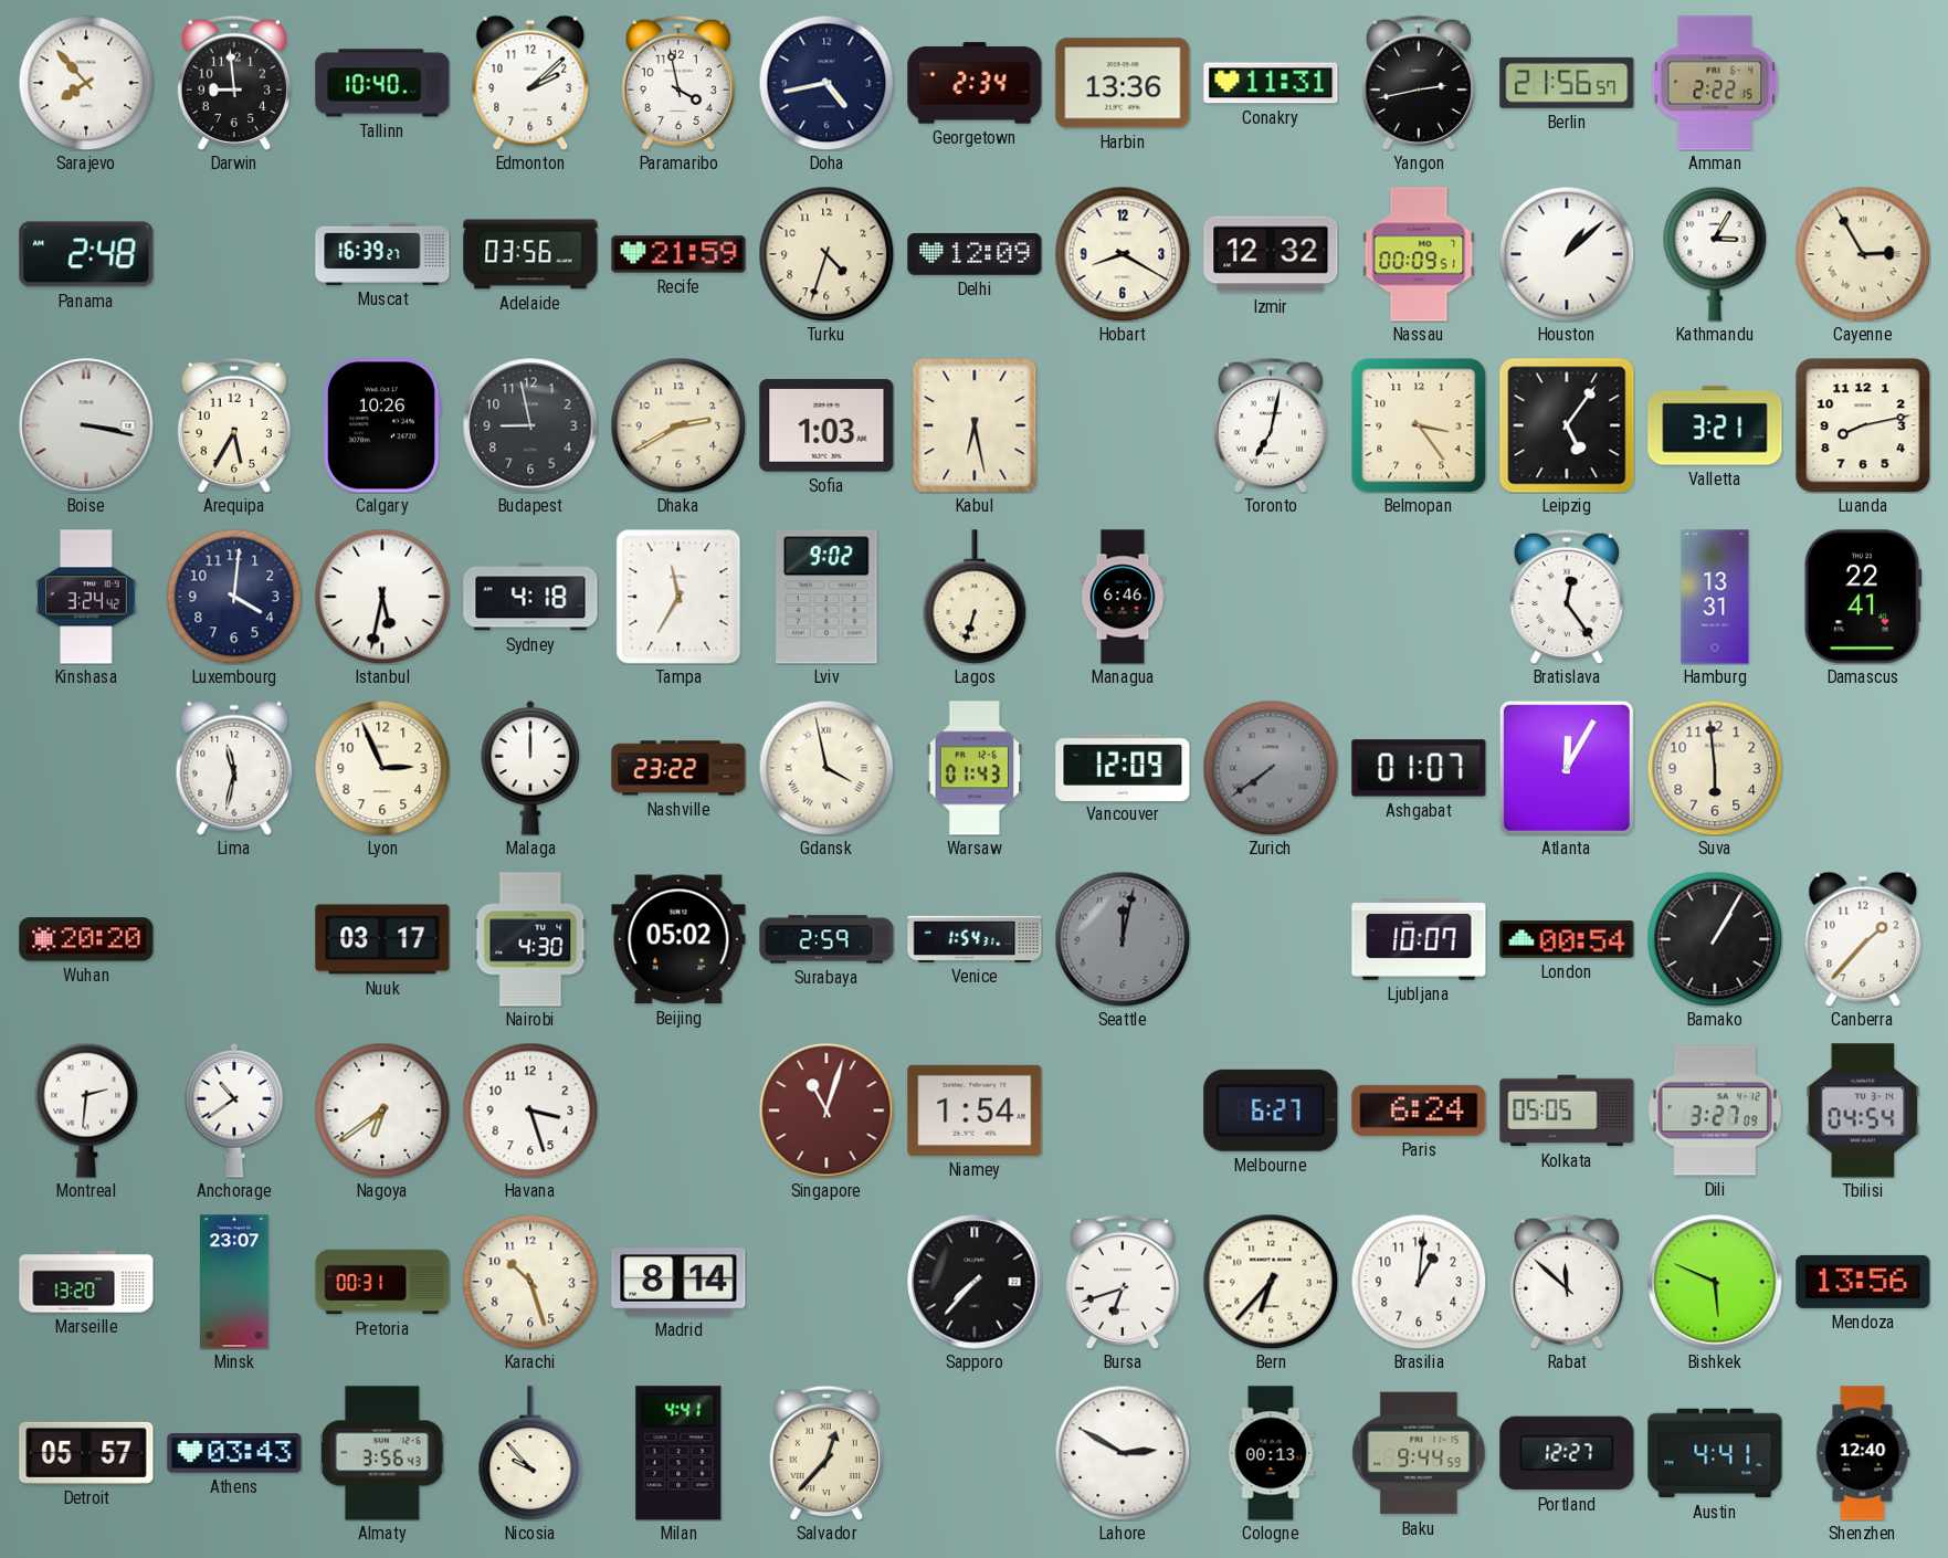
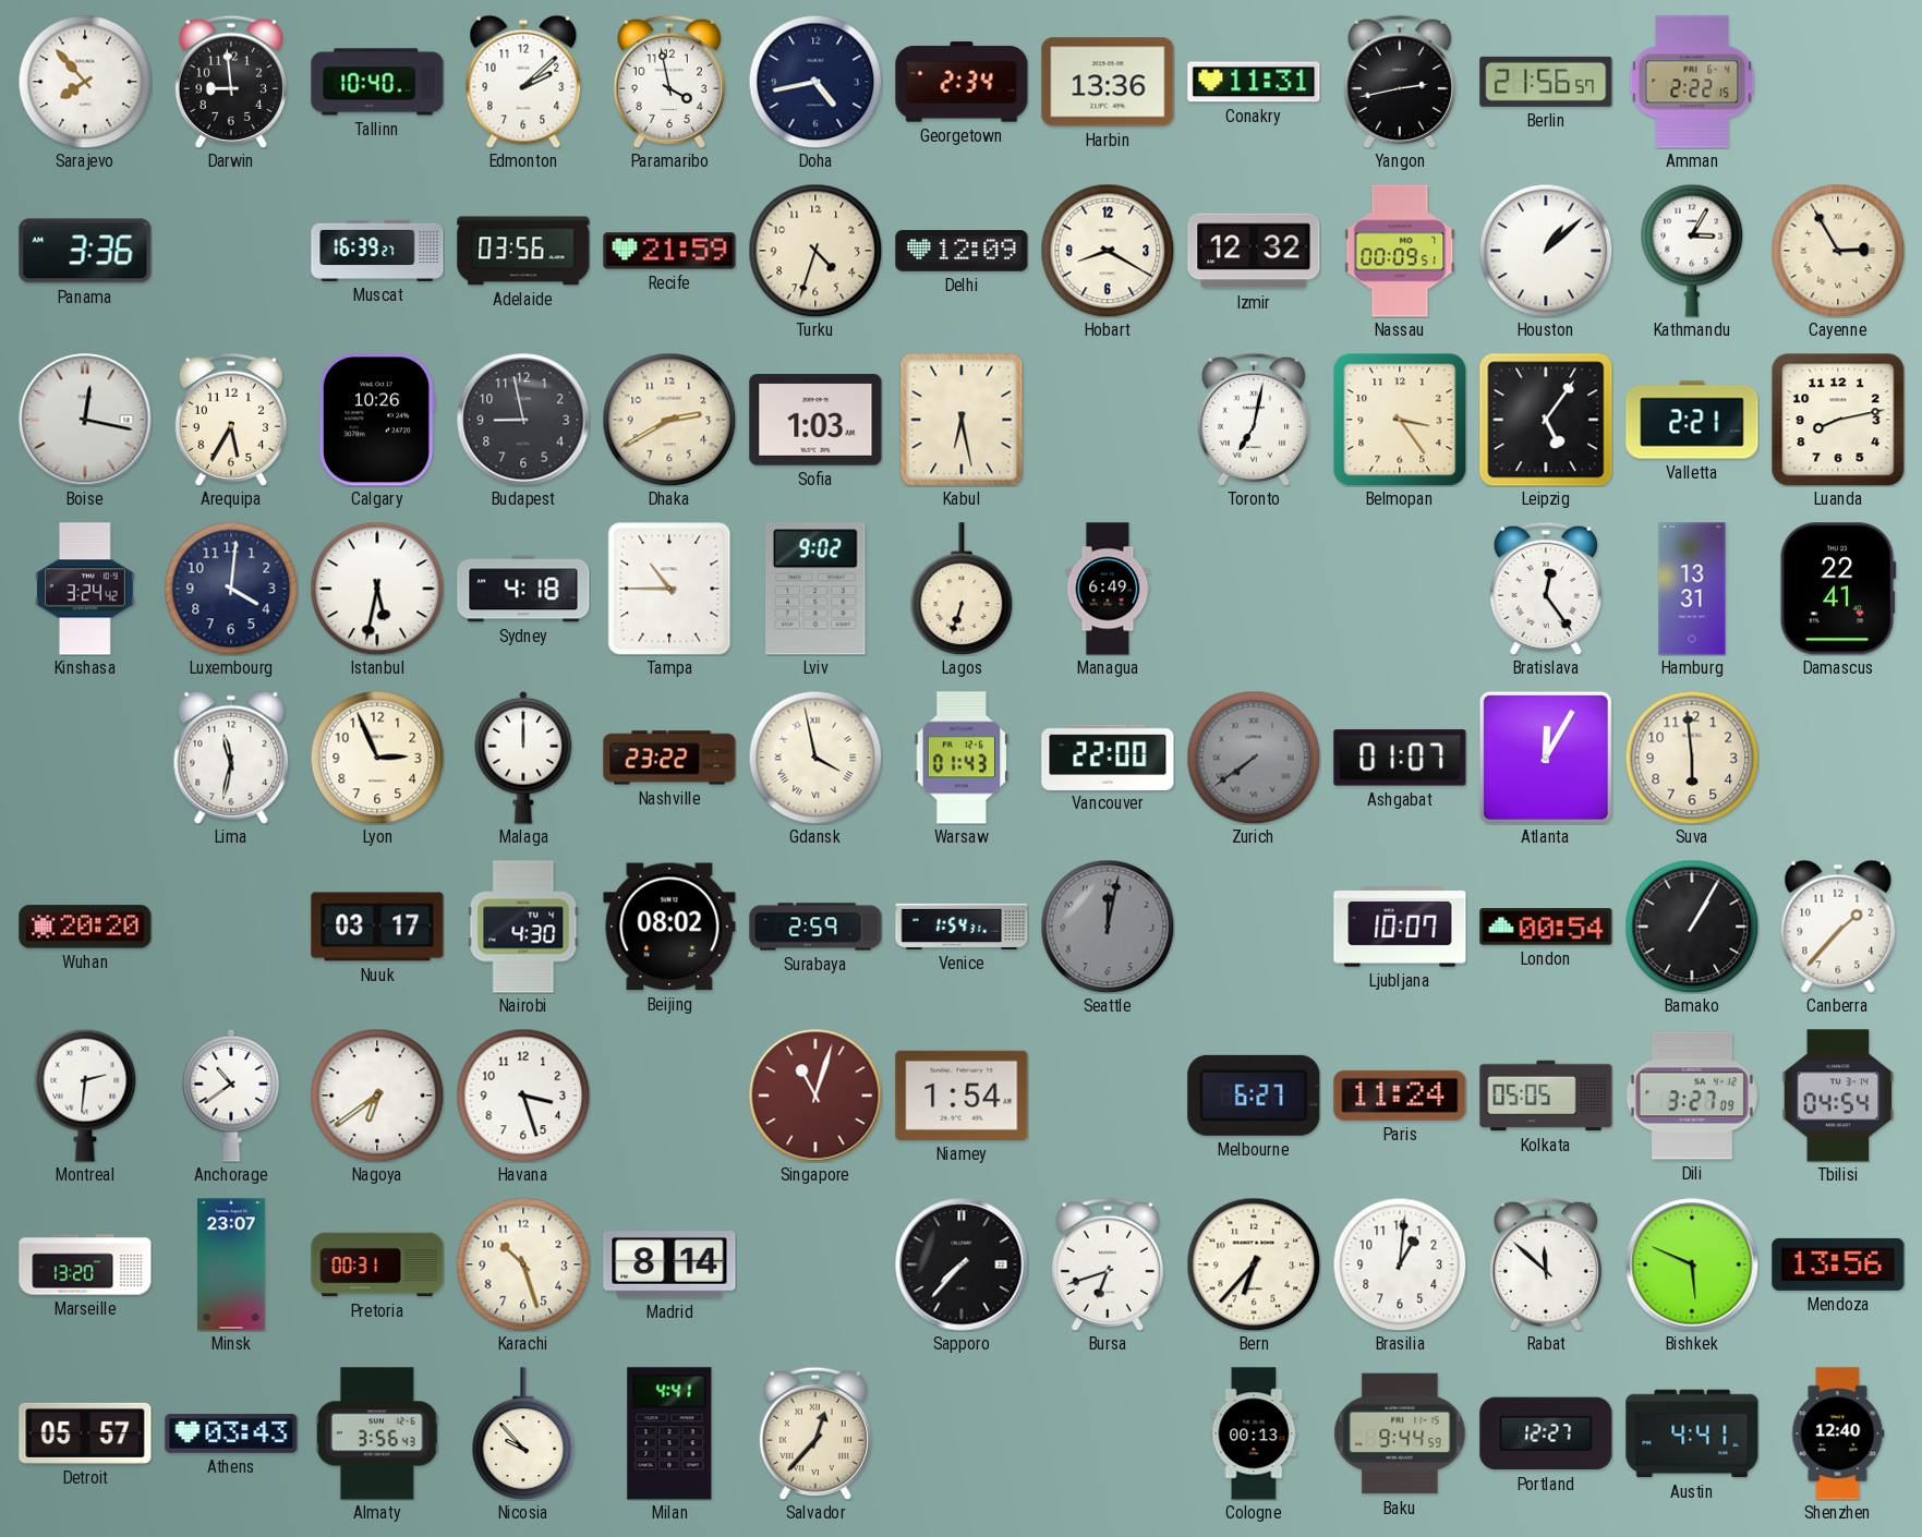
Panama: 2:48 -> 3:36 (85, 251)
Boise: 3:17 -> 12:17 (85, 420)
Valletta: 3:21 -> 2:21 (1692, 420)
Tampa: 11:35 -> 10:45 (669, 589)
Managua: 6:46 -> 6:49 (1108, 589)
Vancouver: 12:09 -> 22:00 (1108, 757)
Beijing: 05:02 -> 08:02 (669, 927)
Paris: 6:24 -> 11:24 (1400, 1096)
Lahore: 2:50 -> none (1123, 1453)
